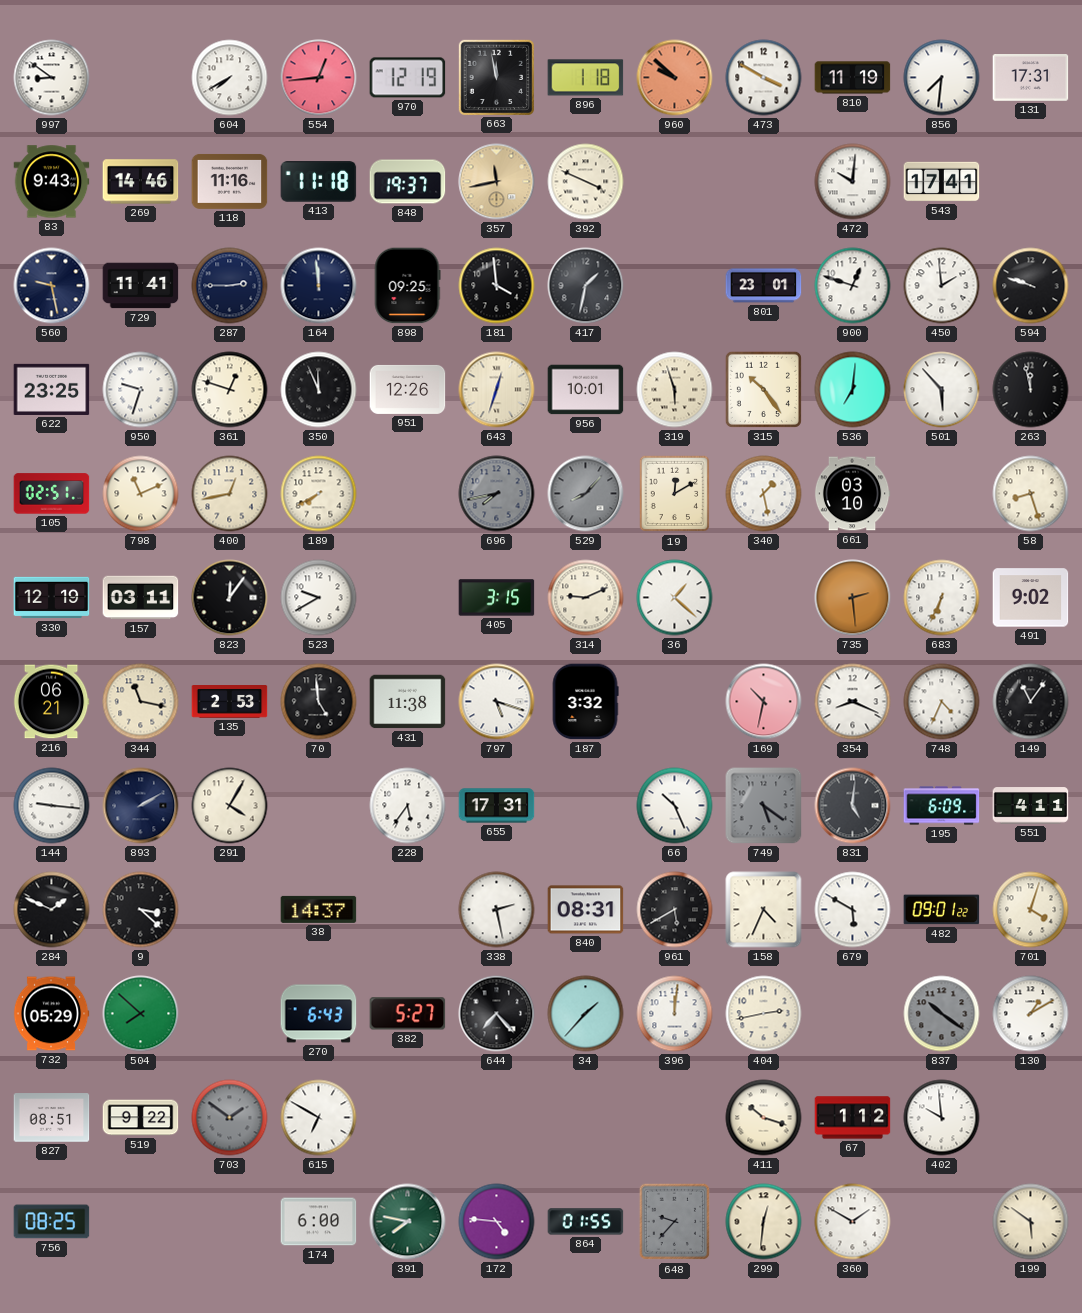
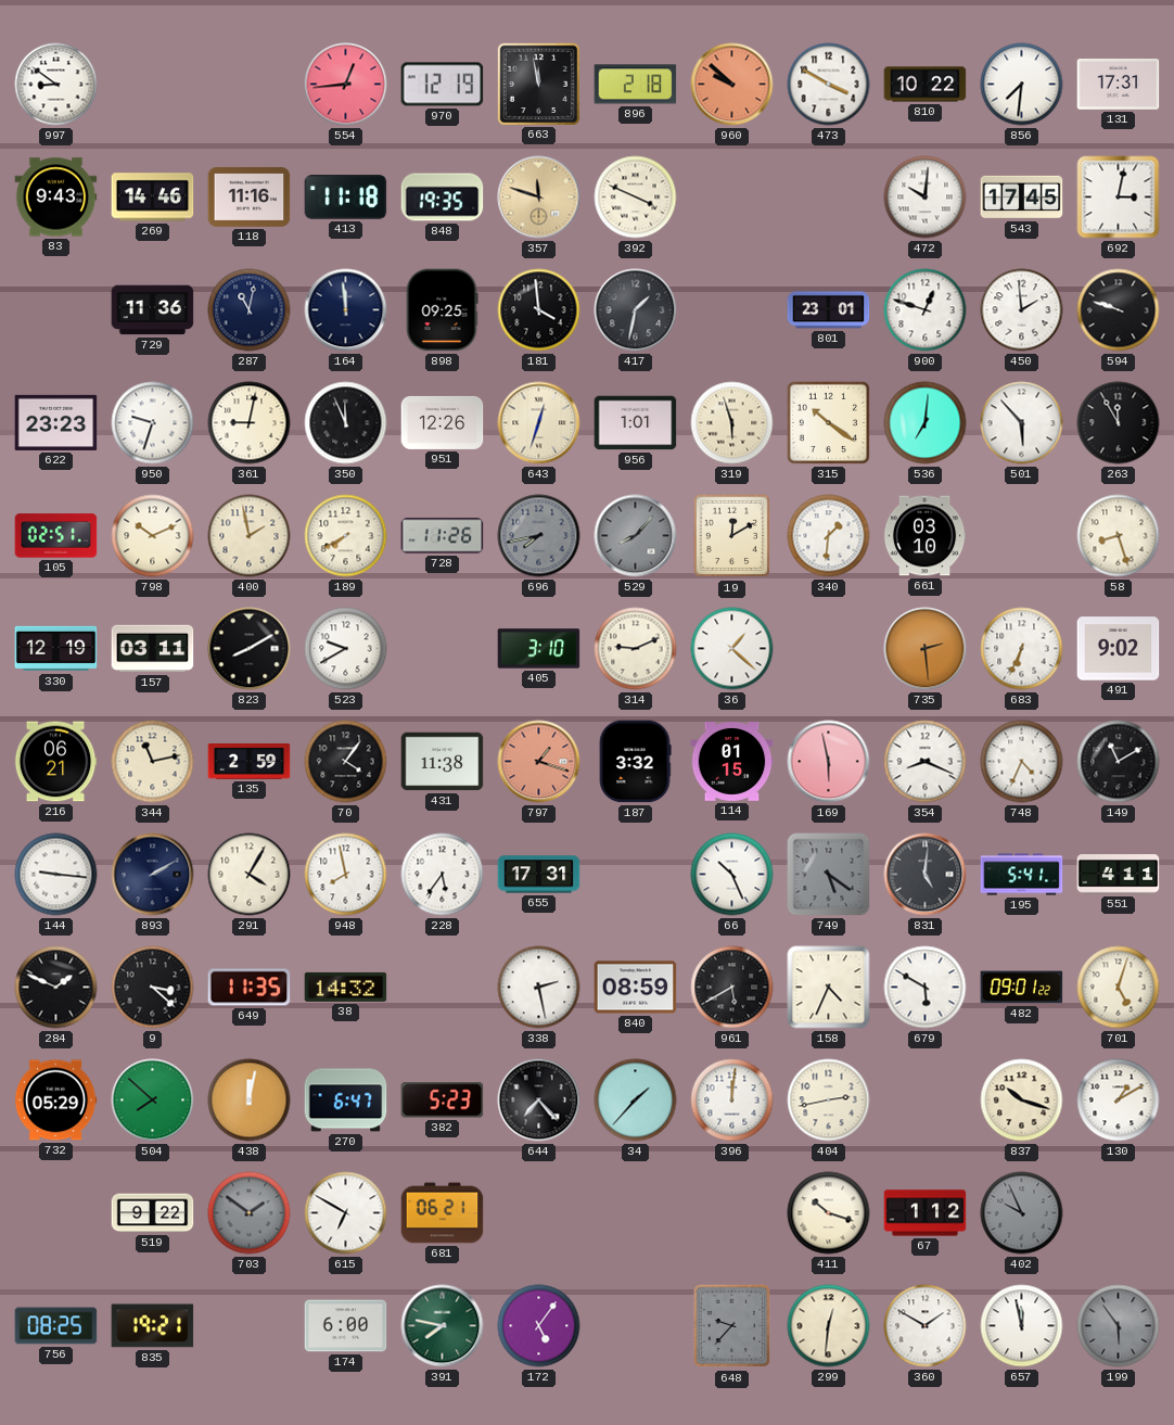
604: 7:40 -> none (230, 78)
896: 1:18 -> 2:18 (636, 85)
810: 11:19 -> 10:22 (926, 85)
848: 19:37 -> 19:35 (443, 198)
357: 11:43 -> 11:48 (539, 198)
543: 17:41 -> 17:45 (1022, 198)
692: none -> 3:02 (1119, 198)
560: 9:28 -> none (52, 286)
729: 11:41 -> 11:36 (153, 310)
287: 2:45 -> 11:02 (250, 310)
622: 23:25 -> 23:23 (56, 422)
361: 12:48 -> 9:02 (250, 423)
956: 10:01 -> 1:01 (636, 423)
315: 10:24 -> 10:21 (828, 422)
263: 11:58 -> 11:55 (1119, 423)
798: 11:11 -> 10:11 (153, 536)
400: 12:43 -> 1:58 (250, 536)
728: none -> 11:26 (443, 536)
340: 1:28 -> 1:31 (829, 536)
823: 12:06 -> 8:10 (250, 649)
405: 3:15 -> 3:10 (539, 649)
344: 11:17 -> 11:13 (153, 762)
135: 2:53 -> 2:59 (250, 762)
70: 4:59 -> 4:06 (346, 762)
797: 5:18 -> 1:18 (539, 762)
797 dial: white -> salmon (539, 762)
114: none -> 01:15 (732, 762)
169: 10:32 -> 5:58 (829, 762)
149: 11:06 -> 11:10 (1119, 762)
948: none -> 7:58 (346, 875)
195: 6:09 -> 5:41 (1022, 875)
649: none -> 11:35 (250, 988)
38: 14:37 -> 14:32 (346, 987)
840: 08:31 -> 08:59 (636, 988)
701: 4:03 -> 5:03 (1119, 988)
438: none -> 12:02 (250, 1100)
270: 6:43 -> 6:47 (346, 1100)
382: 5:27 -> 5:23 (443, 1100)
837: 10:21 -> 10:18 (1022, 1100)
837 dial: grey -> cream (1022, 1100)
827: 08:51 -> none (52, 1118)
681: none -> 06:21 (443, 1213)
402: 9:59 -> 9:56 (1022, 1213)
402 dial: white -> grey (1022, 1213)
835: none -> 19:21 (153, 1326)
172: 4:46 -> 5:06 (539, 1326)
864: 01:55 -> none (586, 1222)
657: none -> 11:58 (1022, 1326)
199: 5:51 -> 5:54 (1119, 1326)
199 dial: cream -> grey (1119, 1326)
